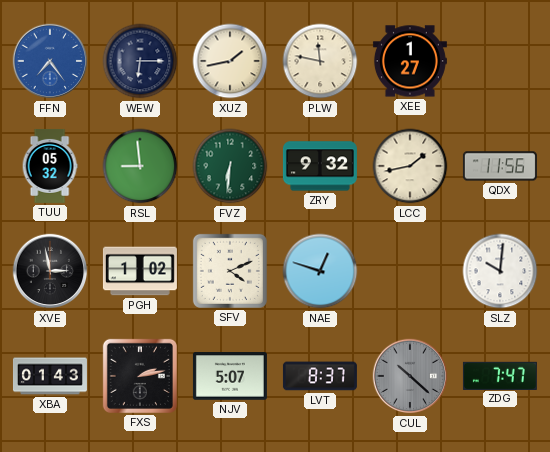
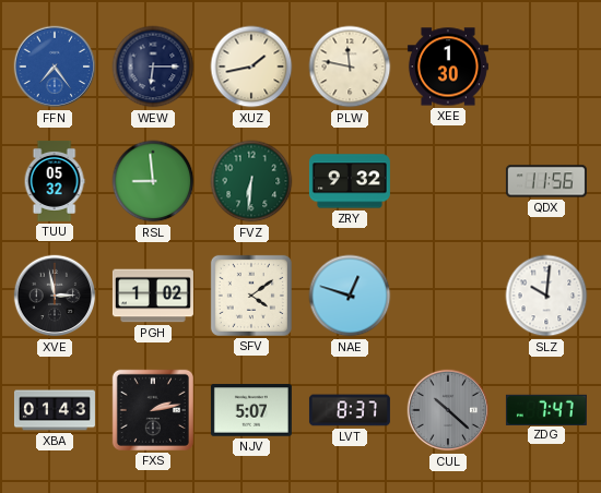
XEE: 1:27 -> 1:30 (448, 67)
LCC: 1:43 -> none (410, 166)
SFV: 4:11 -> 4:09 (251, 296)
